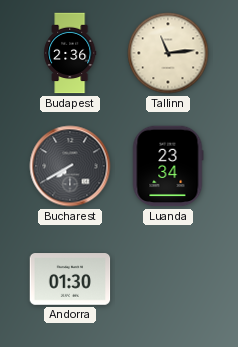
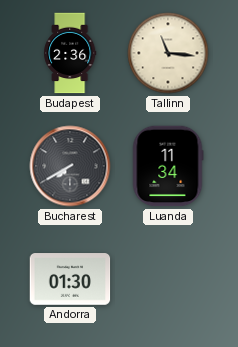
Tallinn: 11:14 -> 11:16 (168, 53)
Luanda: 23:34 -> 11:34 (168, 166)
